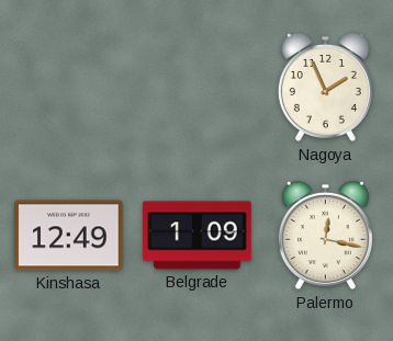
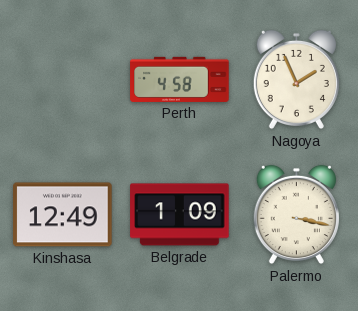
Perth: none -> 4:58 (180, 79)
Palermo: 12:17 -> 3:17 (296, 215)
